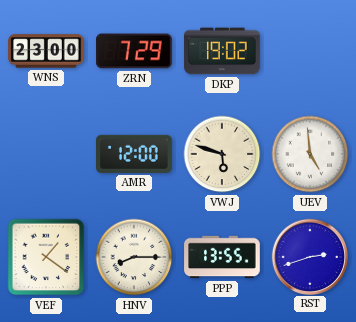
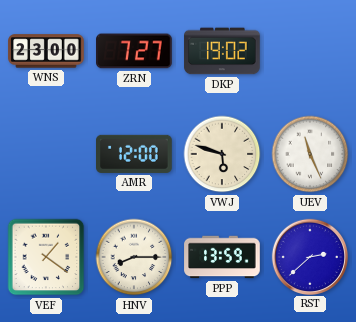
ZRN: 7:29 -> 7:27 (134, 51)
UEV: 4:59 -> 11:26 (310, 154)
PPP: 13:55 -> 13:59 (222, 257)
RST: 2:42 -> 2:38 (309, 256)
